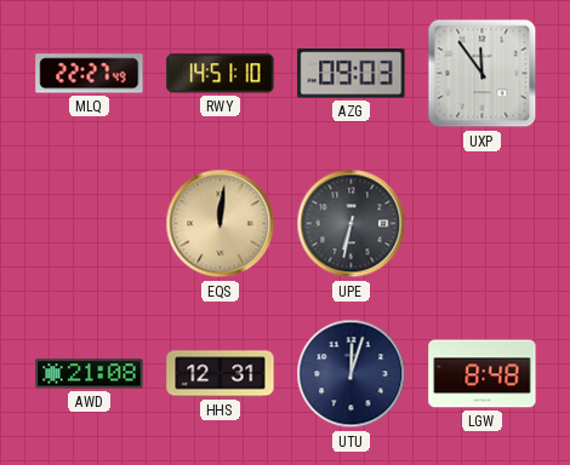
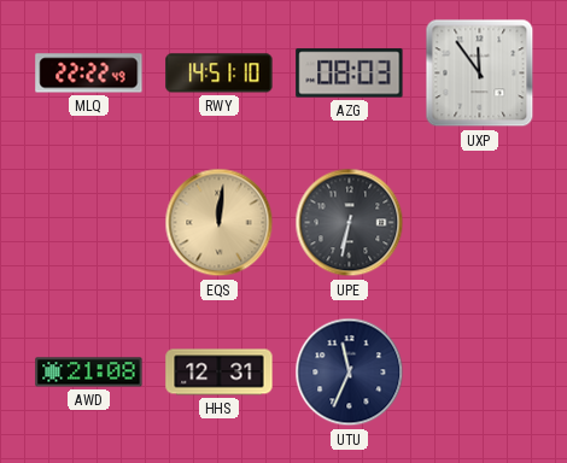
MLQ: 22:27 -> 22:22 (89, 74)
AZG: 09:03 -> 08:03 (350, 74)
UTU: 12:03 -> 11:34 (350, 373)
LGW: 8:48 -> none (483, 374)
